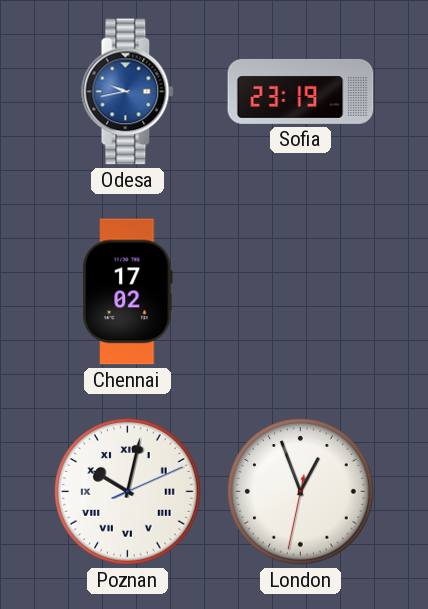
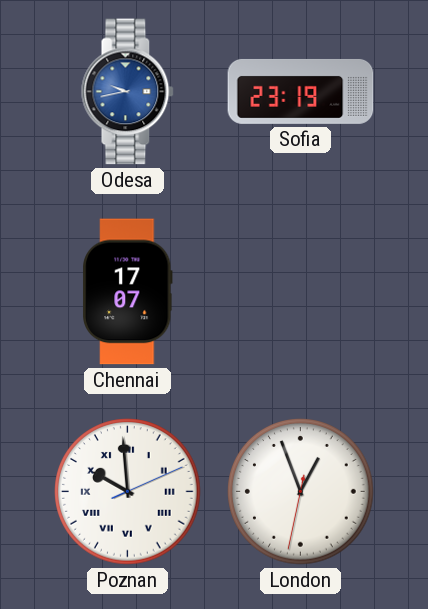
Chennai: 17:02 -> 17:07 (128, 292)
Poznan: 10:02 -> 9:59 (128, 492)
